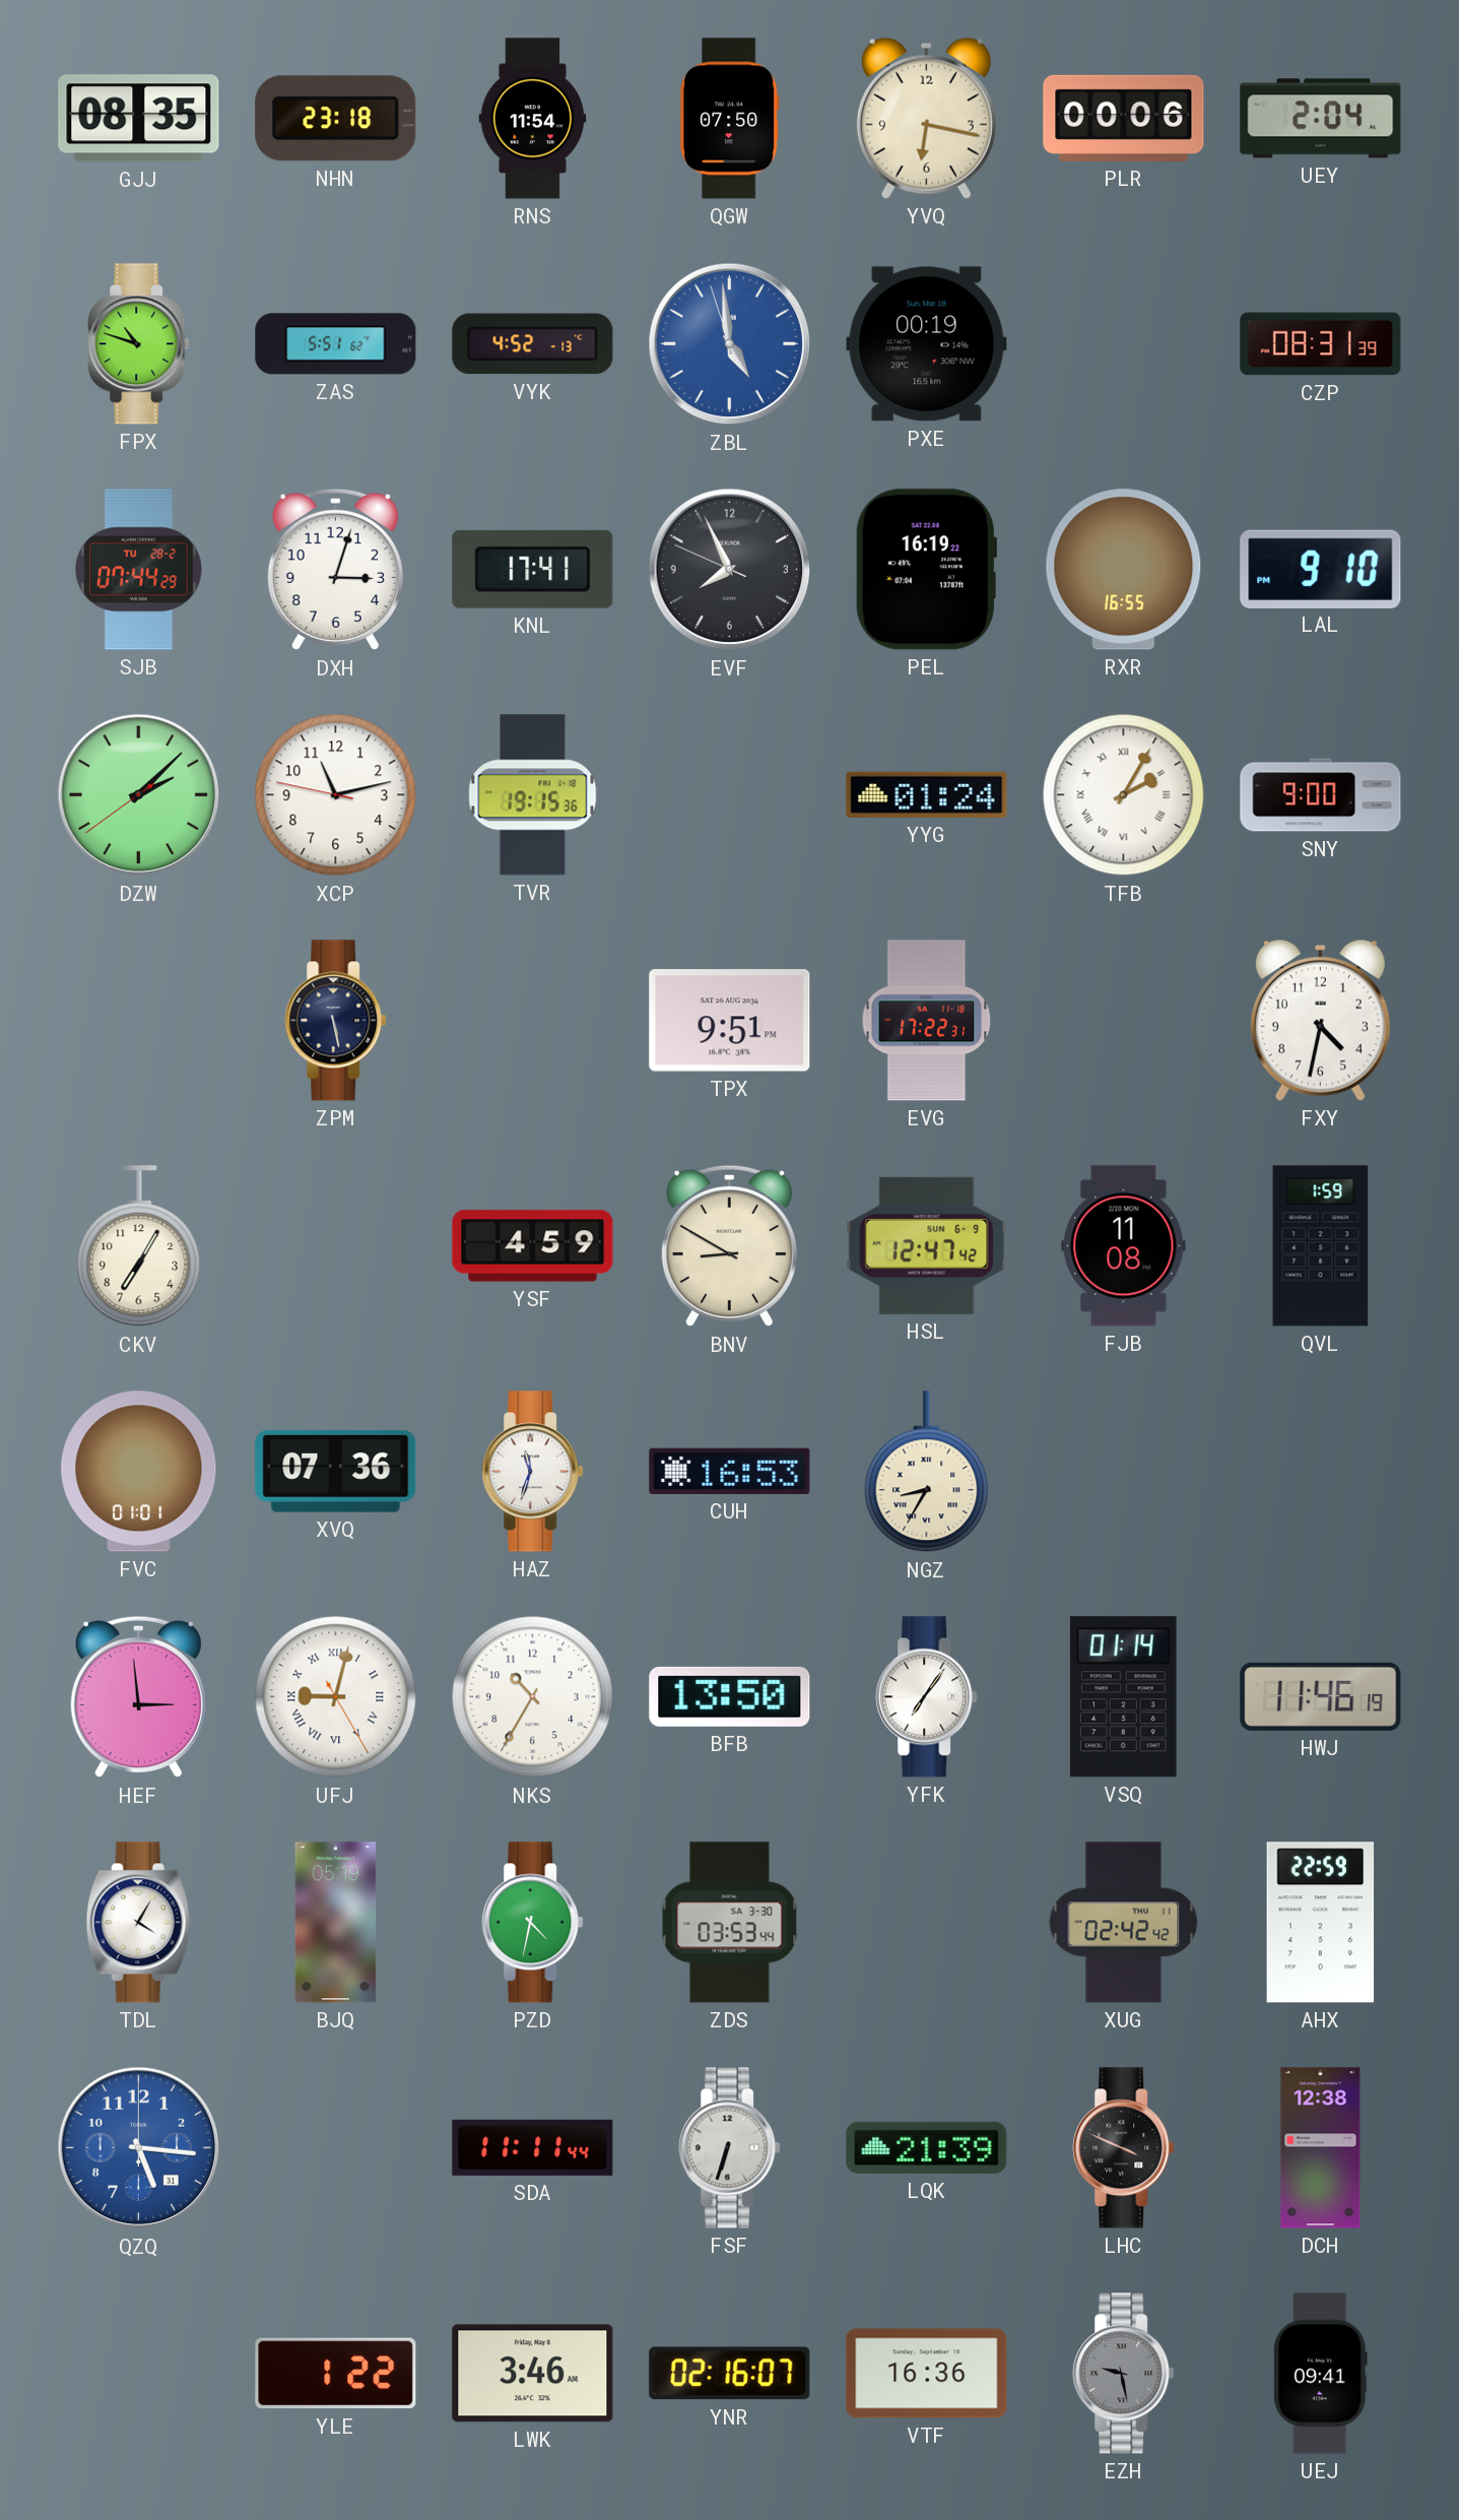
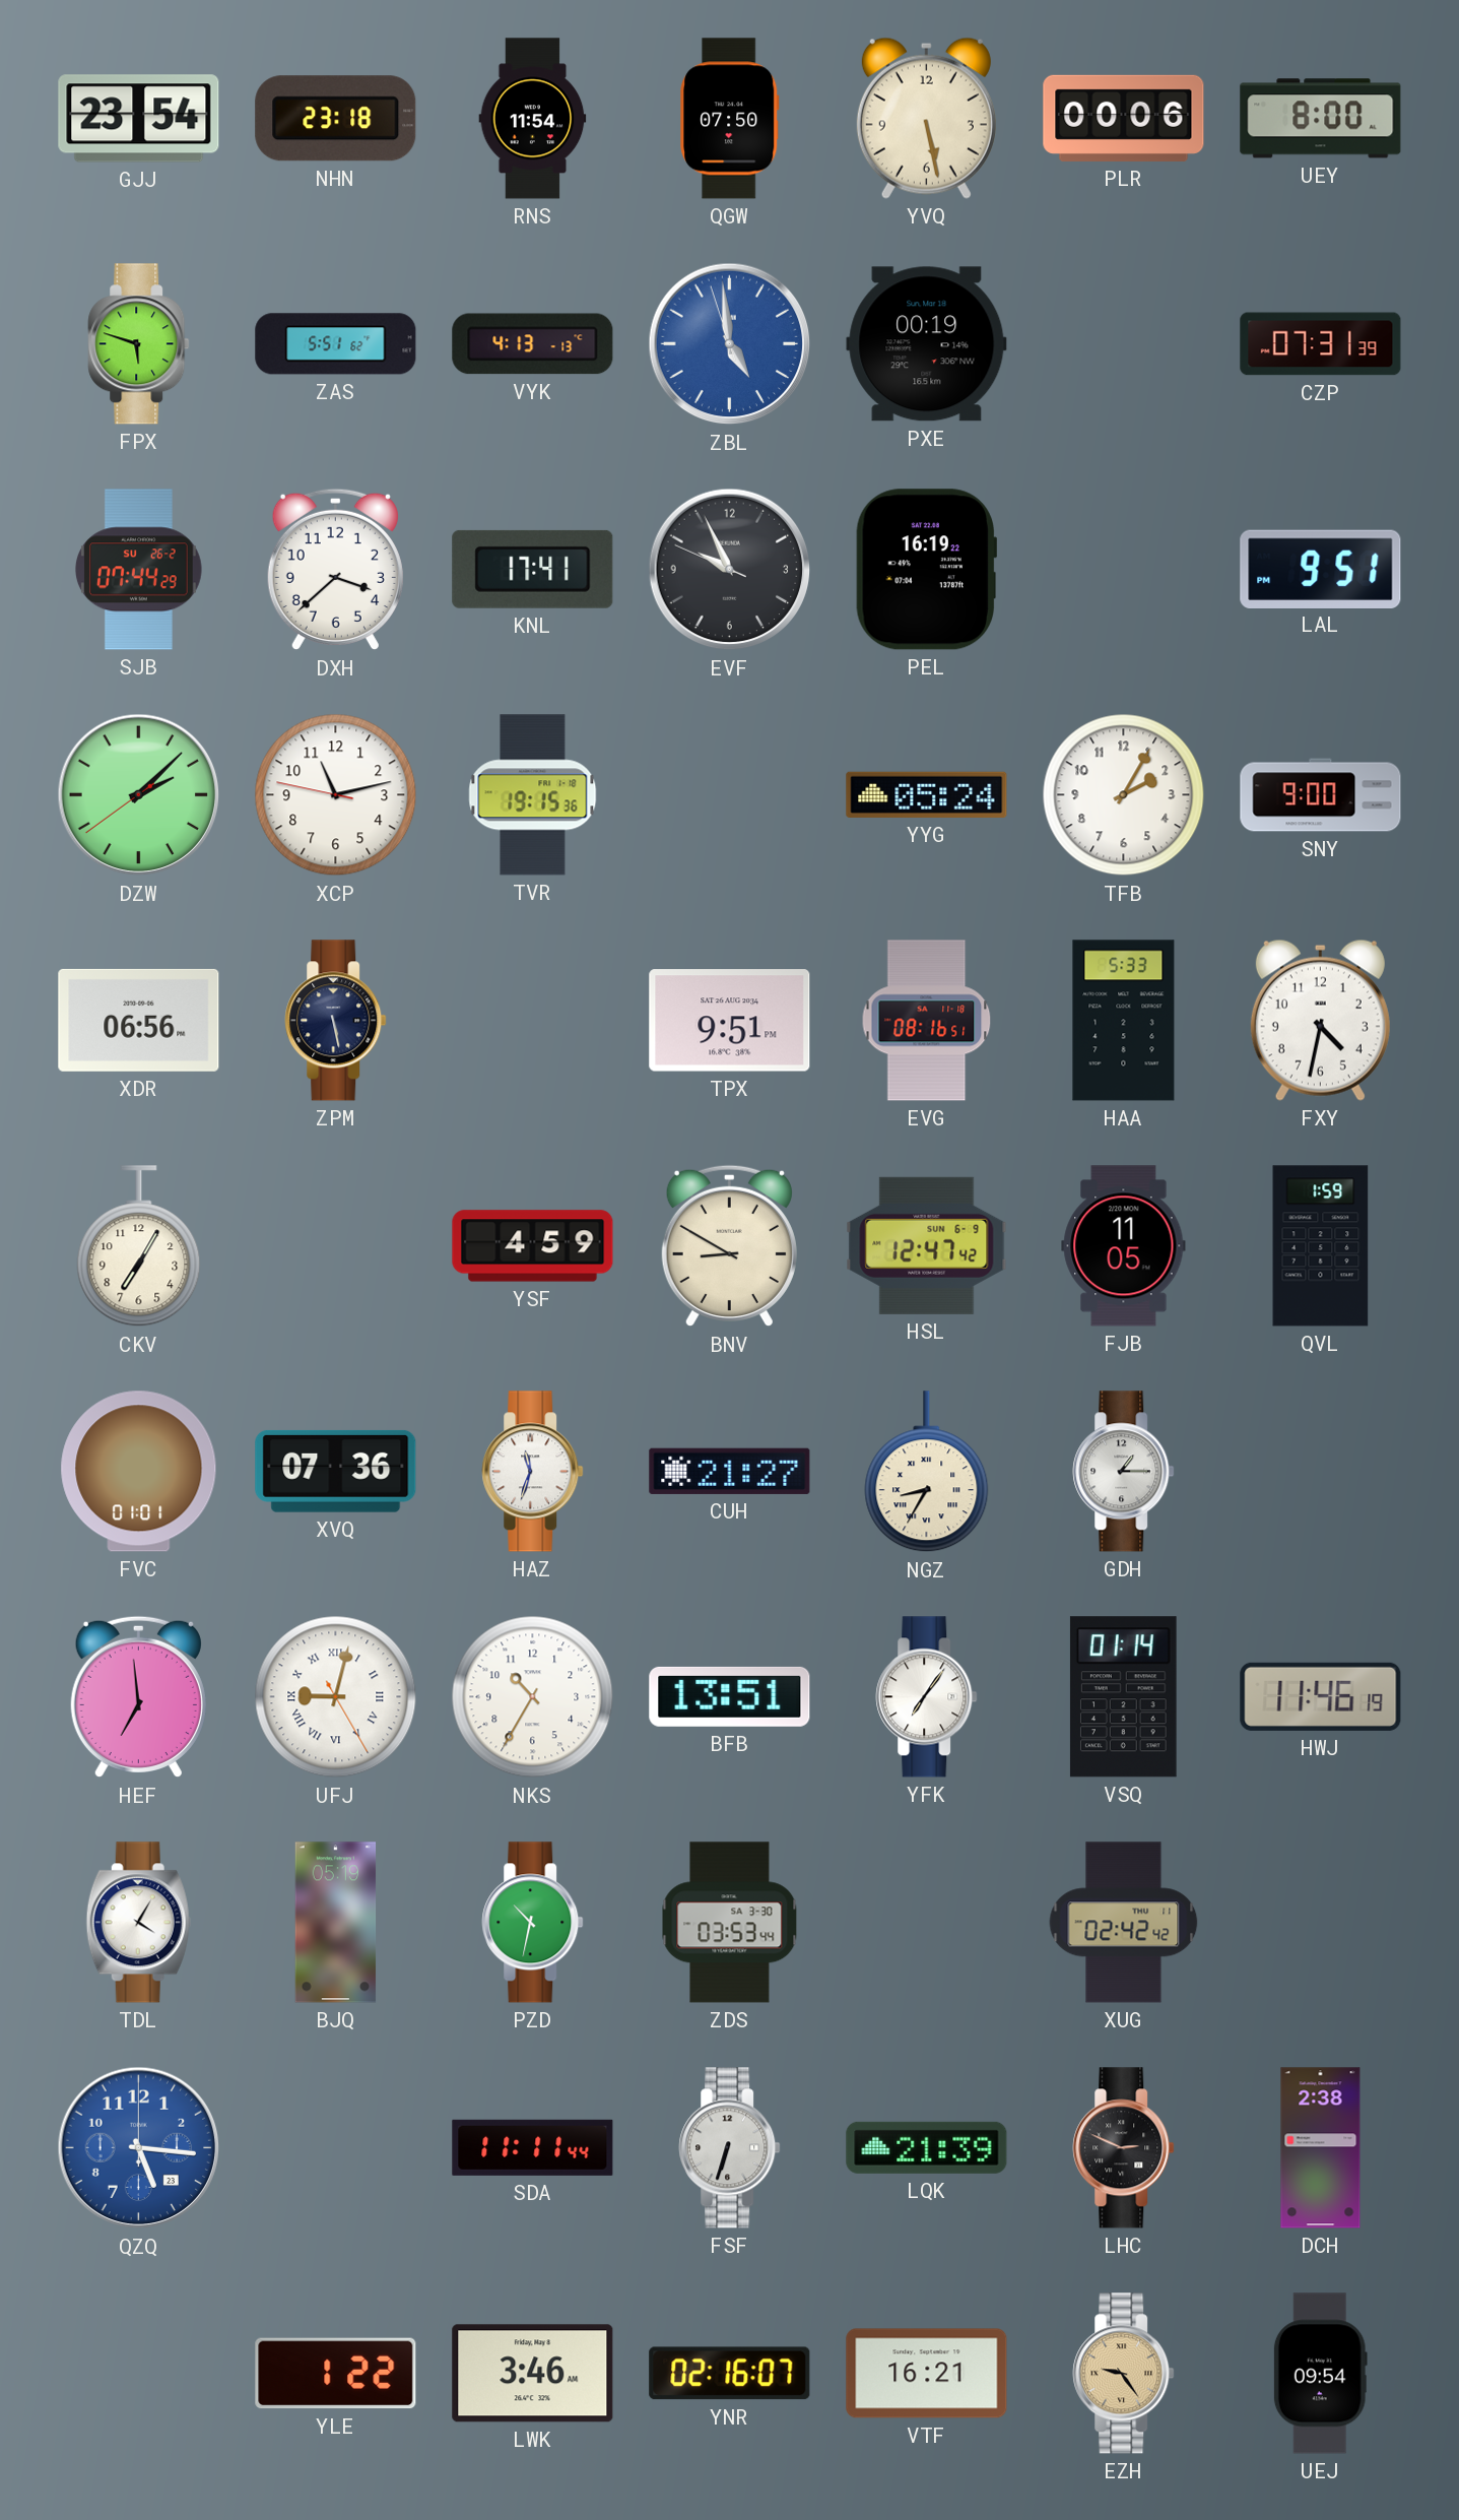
GJJ: 08:35 -> 23:54 (139, 119)
YVQ: 6:17 -> 5:28 (926, 118)
UEY: 2:04 -> 8:00 (1321, 119)
FPX: 10:48 -> 5:48 (139, 344)
VYK: 4:52 -> 4:13 (533, 344)
CZP: 08:31 -> 07:31 (1321, 344)
SJB date: TU 28-2 -> SU 26-2 (139, 570)
DXH: 3:03 -> 3:38 (335, 570)
EVF: 7:55 -> 9:55 (730, 570)
RXR: 16:55 -> none (1124, 570)
LAL: 9:10 -> 9:51 (1321, 569)
YYG: 01:24 -> 05:24 (927, 794)
TFB numerals: Roman -> Arabic (1124, 795)
XDR: none -> 06:56 (139, 1020)
EVG: 17:22 -> 08:16 (927, 1021)
HAA: none -> 5:33 (1124, 1021)
FJB: 11:08 -> 11:05 (1124, 1246)
CUH: 16:53 -> 21:27 (730, 1471)
GDH: none -> 1:15 (1124, 1472)
HEF: 2:59 -> 6:59 (138, 1697)
BFB: 13:50 -> 13:51 (730, 1696)
PZD: 4:32 -> 10:32 (533, 1923)
AHX: 22:59 -> none (1321, 1923)
QZQ date: 31 -> 23 (139, 2148)
LHC: 3:49 -> 2:49 (1124, 2148)
DCH: 12:38 -> 2:38 (1321, 2148)
VTF: 16:36 -> 16:21 (927, 2374)
EZH: 9:28 -> 9:24 (1124, 2374)
EZH dial: grey -> champagne (1124, 2374)
UEJ: 09:41 -> 09:54 (1320, 2374)
